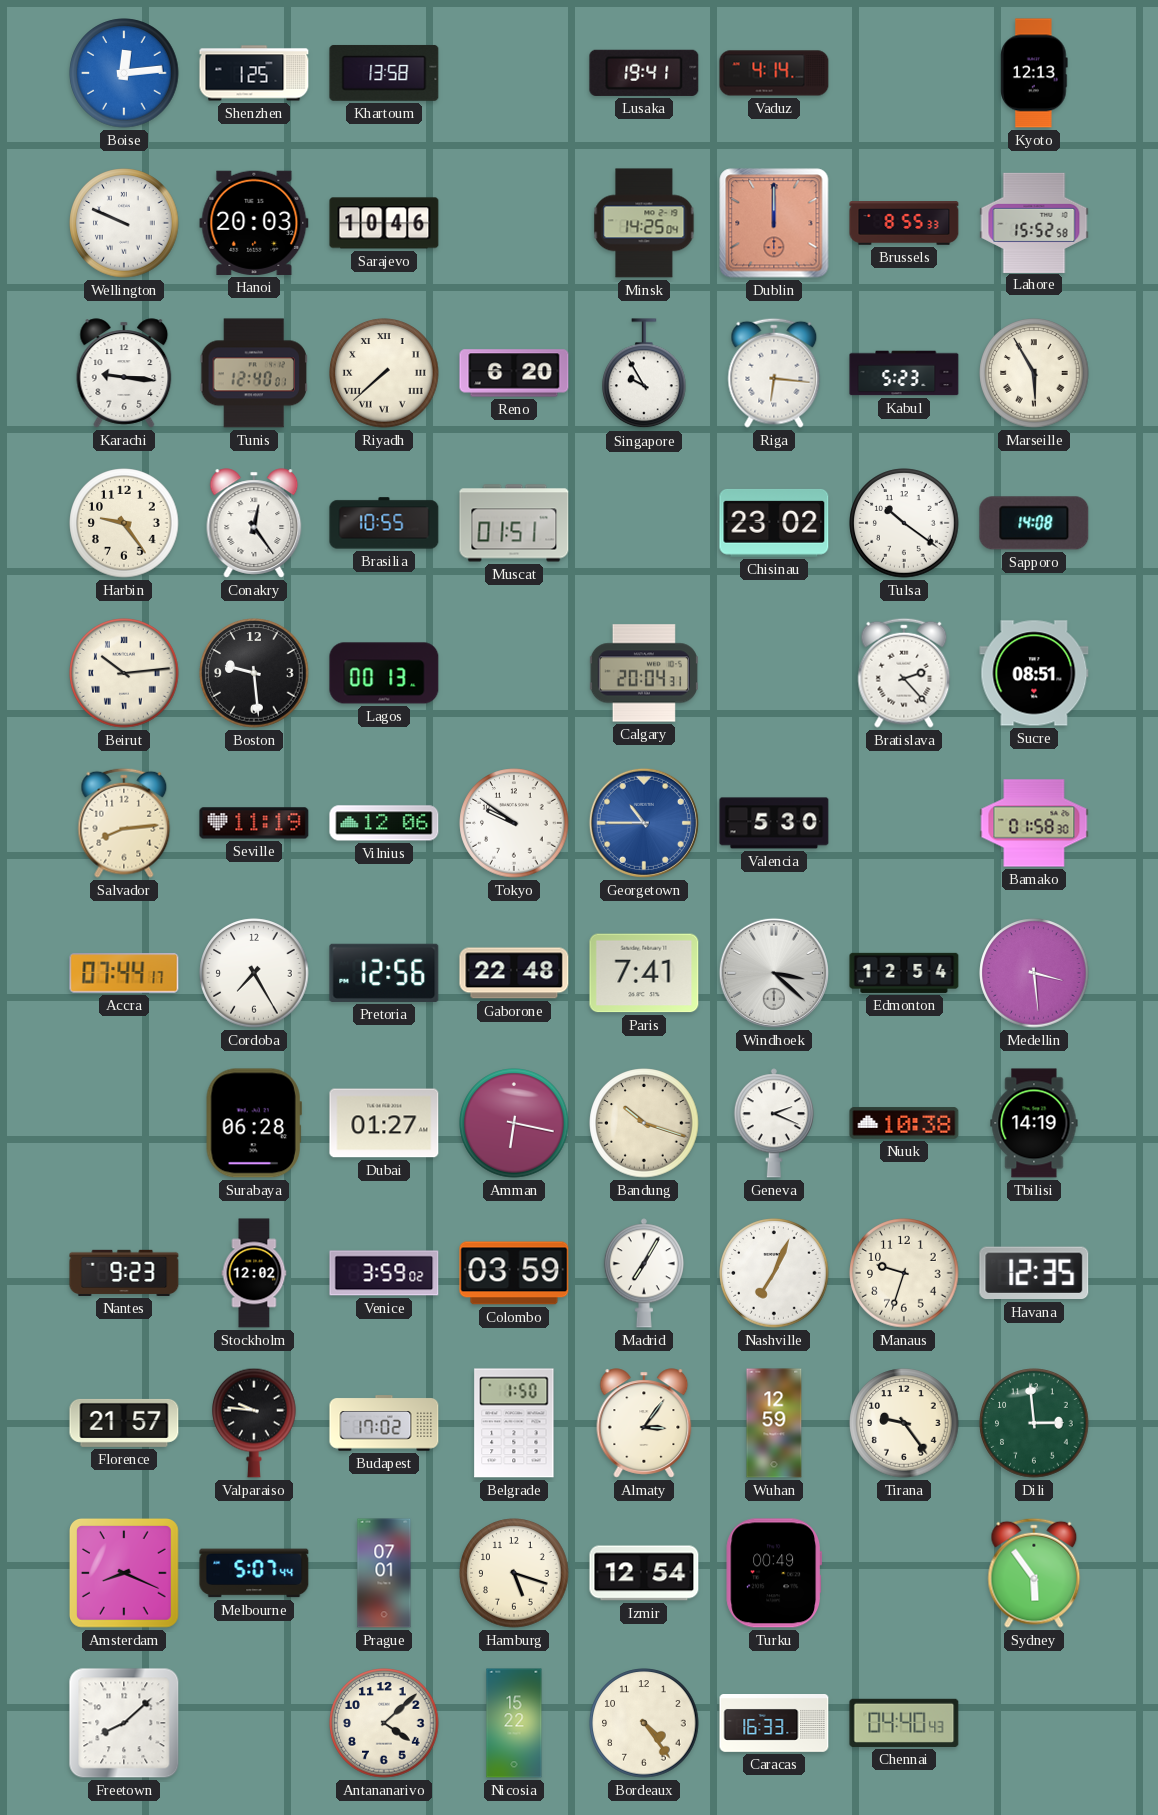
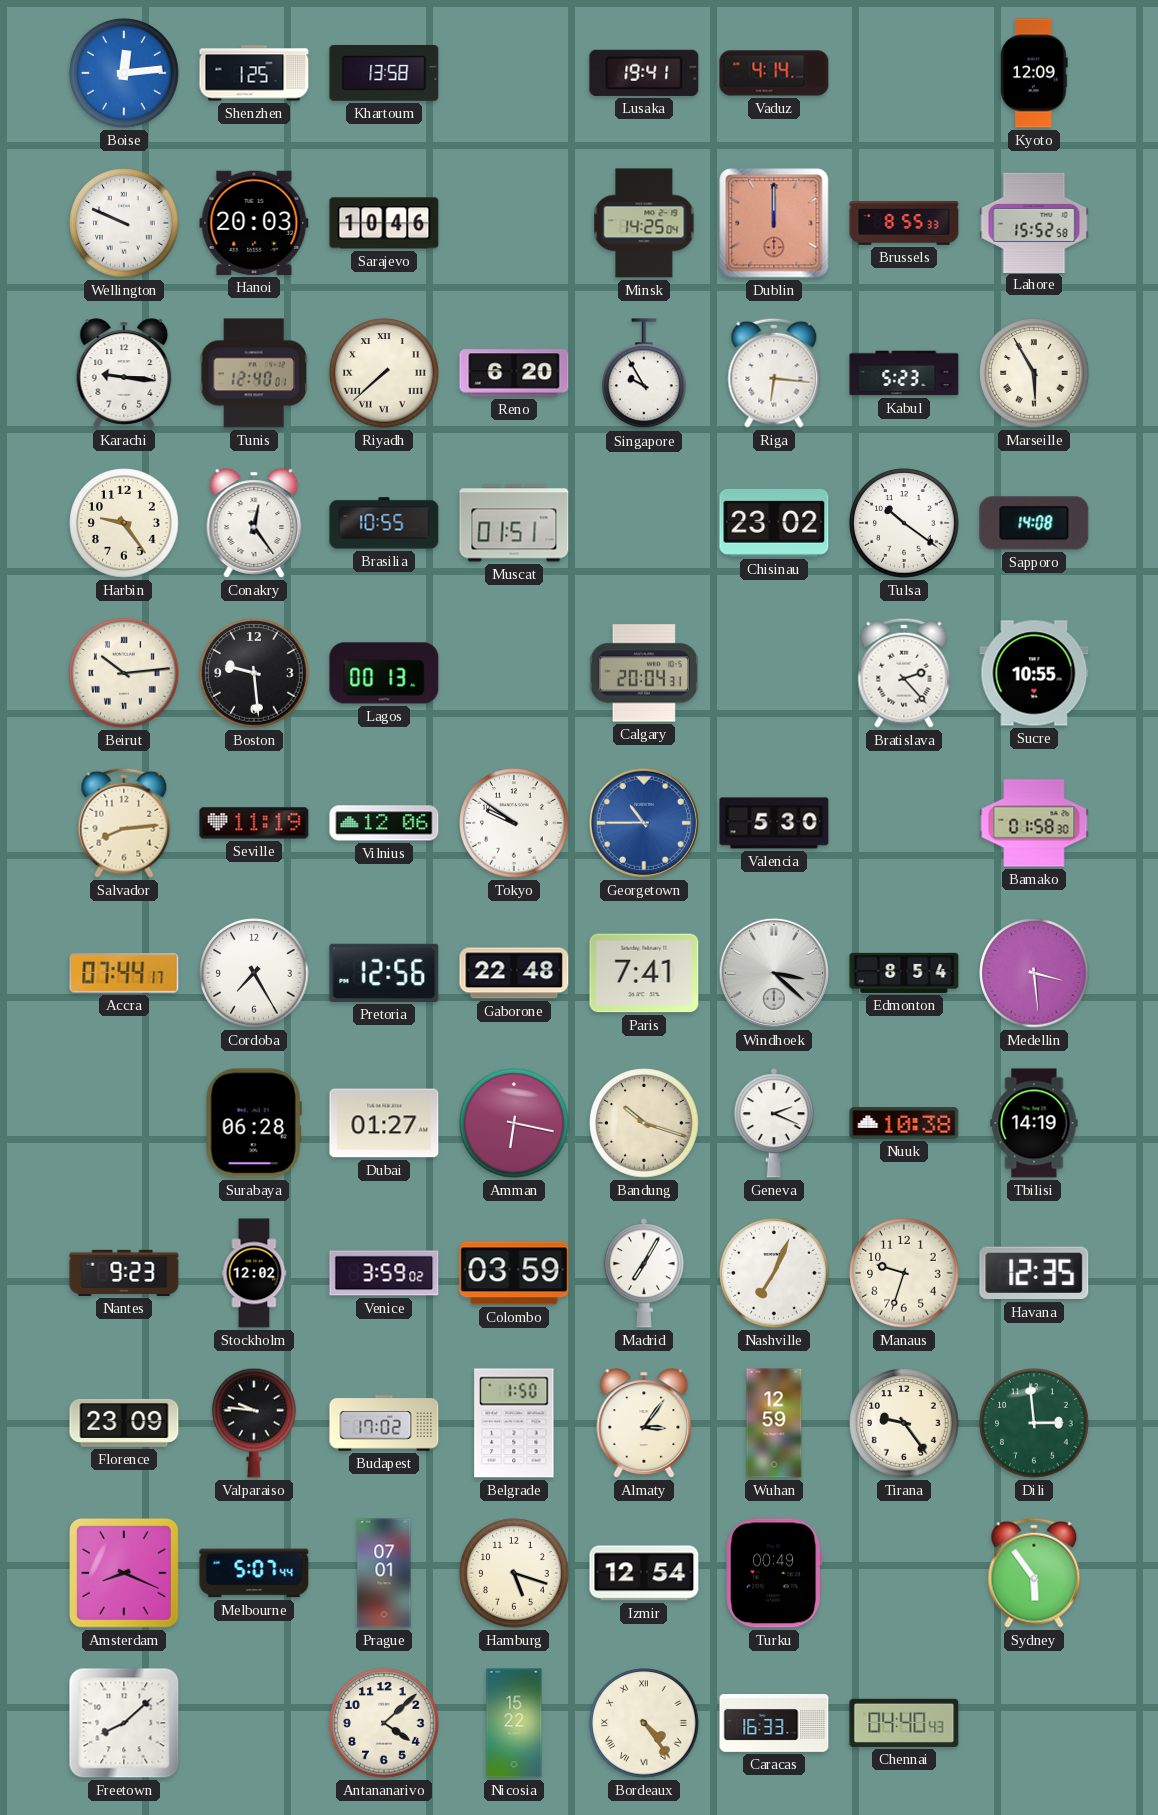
Kyoto: 12:13 -> 12:09 (1034, 73)
Sucre: 08:51 -> 10:55 (1034, 673)
Edmonton: 12:54 -> 8:54 (904, 973)
Florence: 21:57 -> 23:09 (124, 1423)
Bordeaux numerals: Arabic -> Roman (644, 1723)
